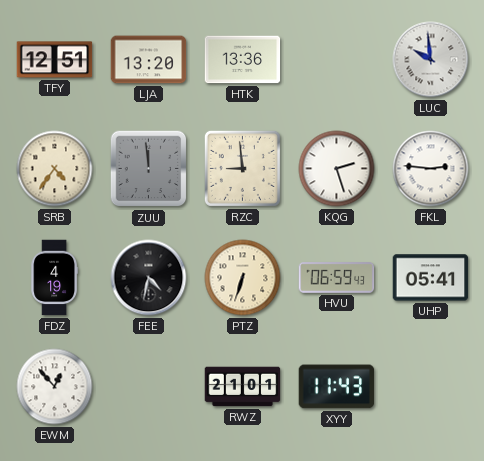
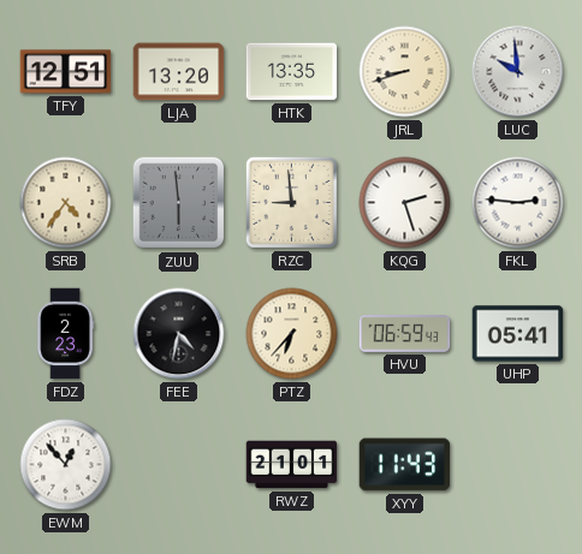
HTK: 13:36 -> 13:35 (292, 72)
JRL: none -> 8:42 (405, 72)
ZUU: 11:59 -> 5:59 (179, 203)
FDZ: 4:19 -> 2:23 (65, 334)
PTZ: 6:33 -> 6:37 (292, 334)
